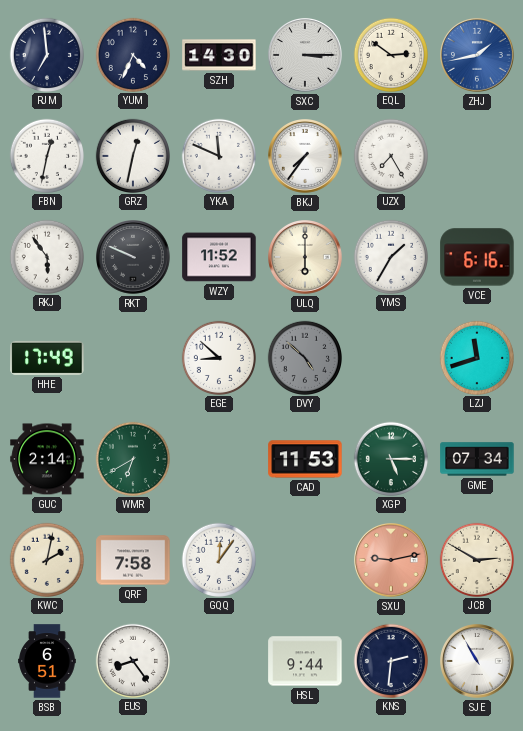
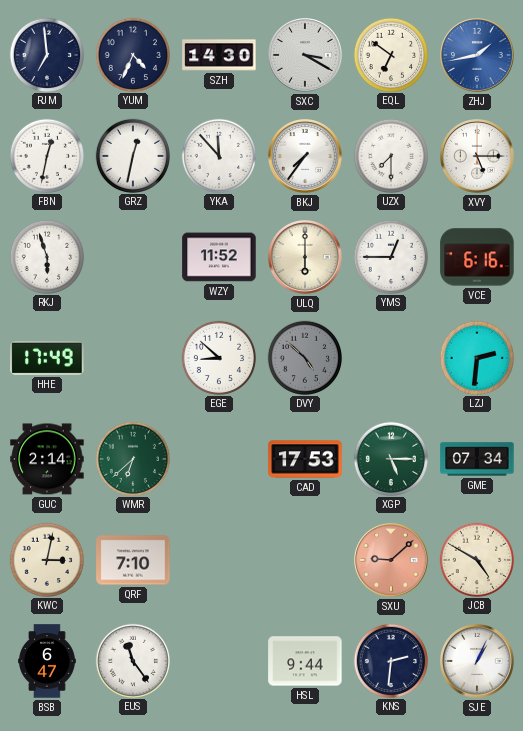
SXC: 3:15 -> 3:20 (306, 56)
EQL: 2:51 -> 6:51 (390, 54)
YKA: 11:49 -> 11:53 (218, 155)
UZX: 7:25 -> 7:30 (390, 155)
XVY: none -> 5:15 (478, 157)
RKJ: 5:54 -> 5:57 (46, 256)
RKT: 9:49 -> none (134, 258)
YMS: 1:35 -> 12:45 (390, 256)
LZJ: 11:42 -> 2:31 (476, 357)
WMR: 6:40 -> 6:38 (132, 458)
CAD: 11:53 -> 17:53 (305, 459)
KWC: 2:02 -> 3:02 (46, 559)
QRF: 7:58 -> 7:10 (133, 560)
GQQ: 12:06 -> none (218, 559)
SXU: 9:13 -> 9:08 (392, 561)
JCB: 2:50 -> 4:50 (476, 559)
BSB: 6:51 -> 6:47 (47, 661)
EUS: 8:24 -> 11:24 (132, 660)
SJE: 10:55 -> 1:04 (478, 662)
